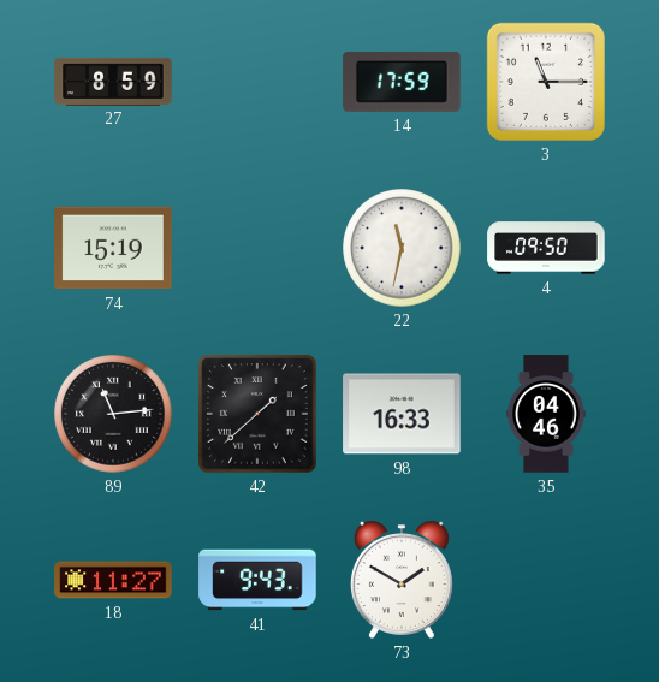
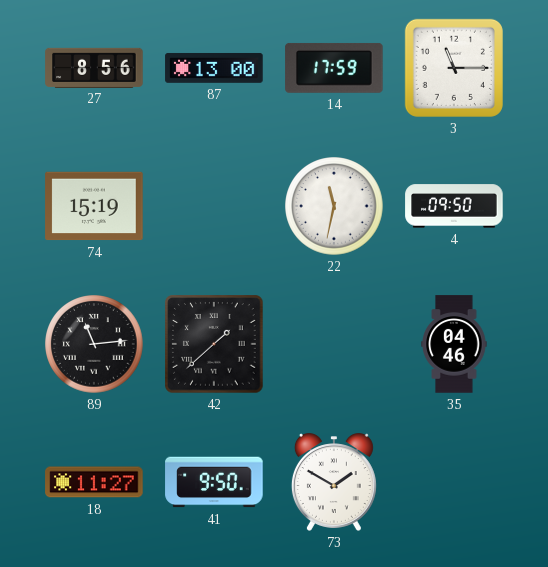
27: 8:59 -> 8:56 (94, 67)
87: none -> 13:00 (214, 68)
98: 16:33 -> none (402, 414)
41: 9:43 -> 9:50 (214, 482)
